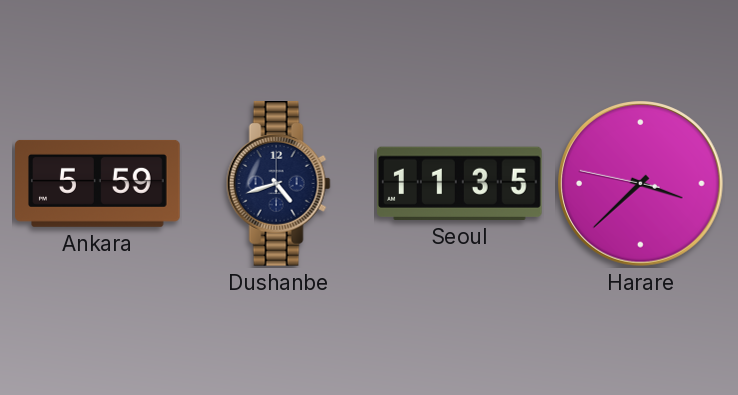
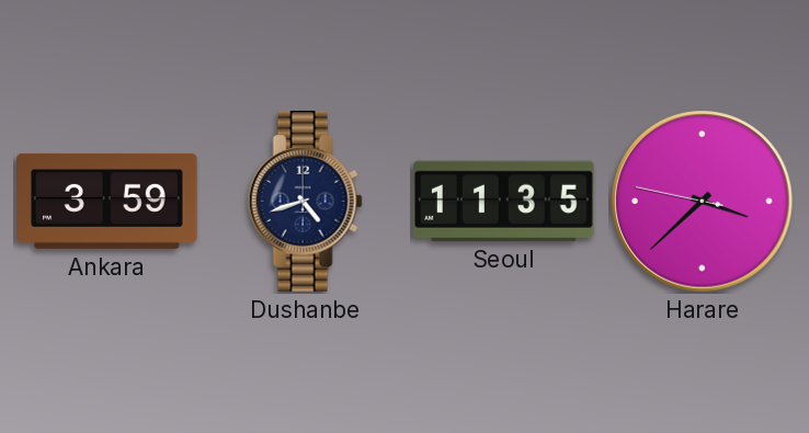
Ankara: 5:59 -> 3:59 (107, 201)
